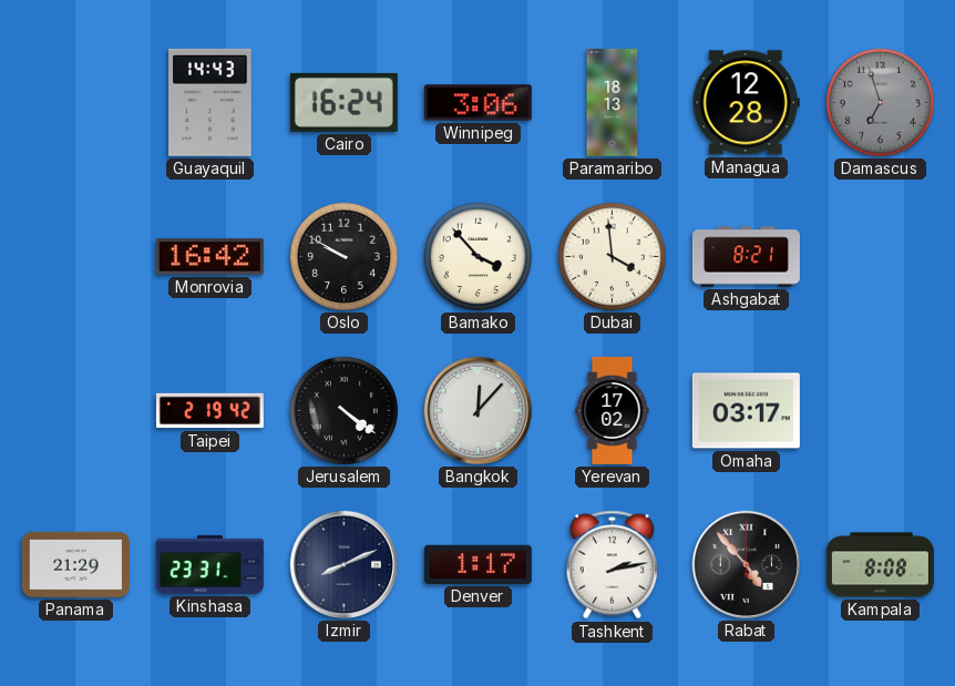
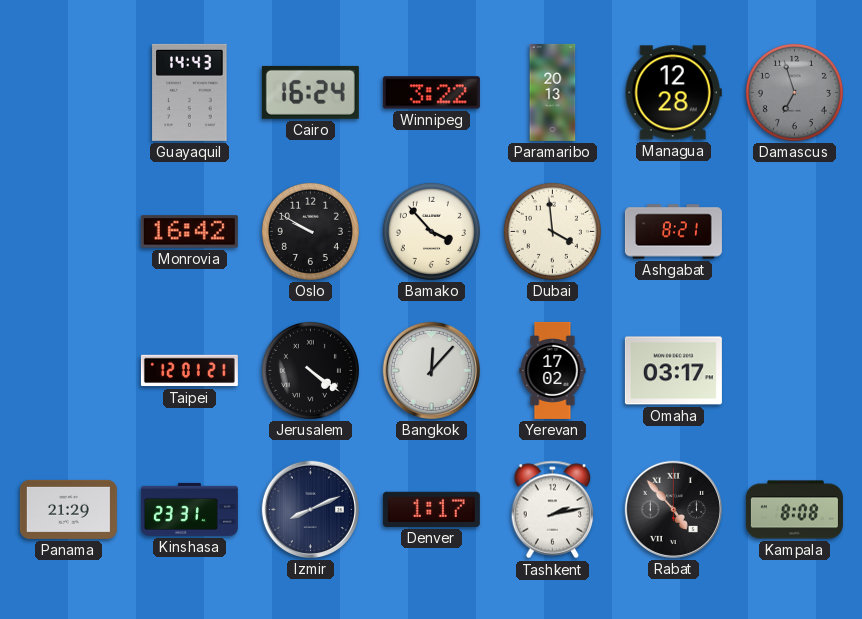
Winnipeg: 3:06 -> 3:22 (431, 93)
Paramaribo: 18:13 -> 20:13 (553, 92)
Taipei: 2:19 -> 12:01 (189, 371)
